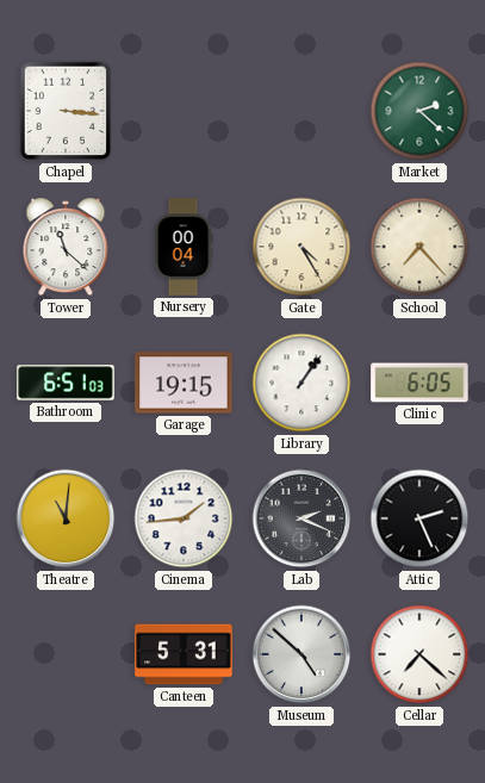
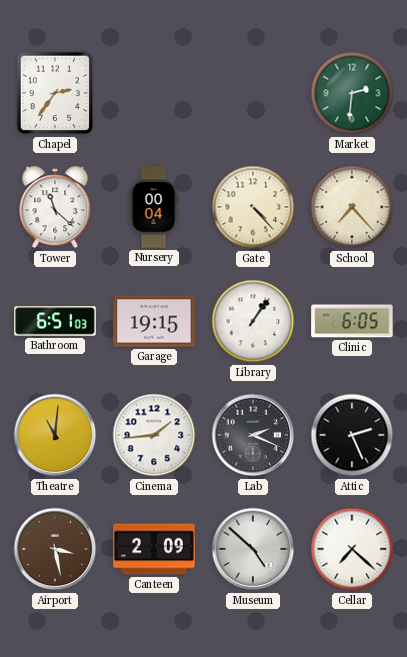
Chapel: 3:16 -> 2:36 (55, 93)
Market: 2:22 -> 2:31 (352, 93)
Gate: 4:25 -> 4:23 (253, 207)
Airport: none -> 3:28 (55, 549)
Canteen: 5:31 -> 2:09 (154, 549)
